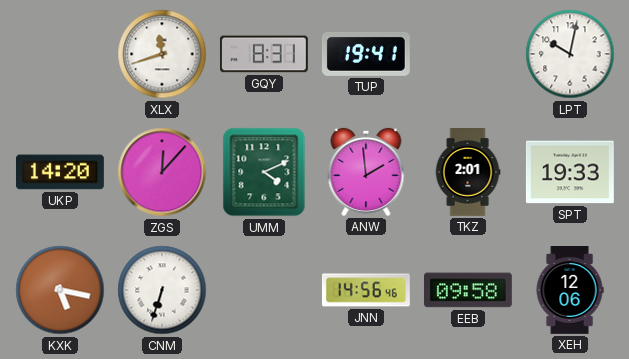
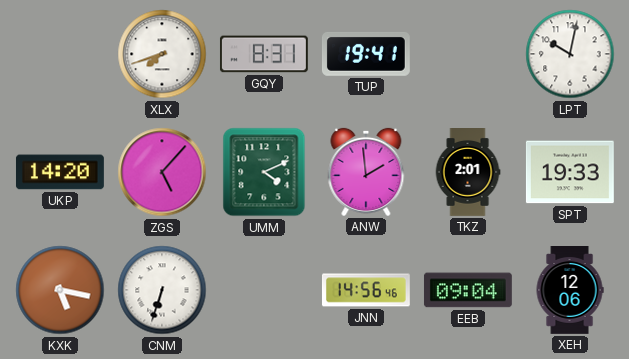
XLX: 11:42 -> 7:42 (162, 54)
ZGS: 12:07 -> 5:07 (162, 172)
EEB: 09:58 -> 09:04 (468, 290)
